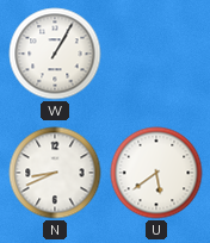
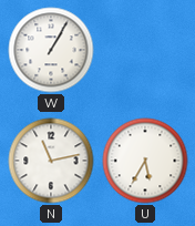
N: 8:41 -> 11:13 (51, 161)
U: 5:39 -> 5:35 (145, 161)
